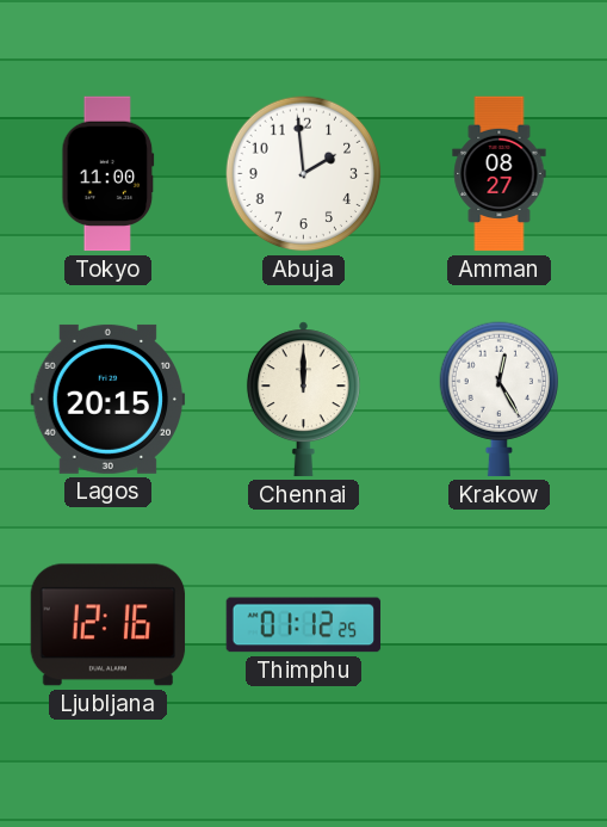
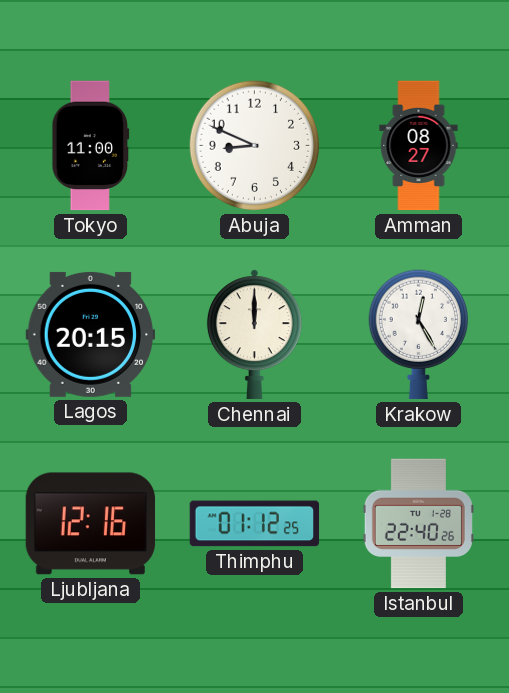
Abuja: 1:59 -> 8:49 (255, 146)
Istanbul: none -> 22:40 (418, 524)
